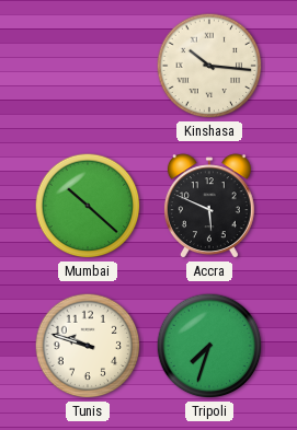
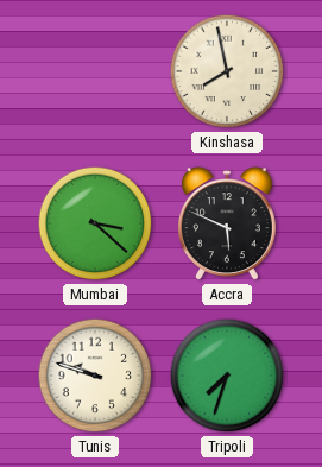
Kinshasa: 10:16 -> 7:58 (227, 71)
Mumbai: 10:22 -> 3:22 (95, 223)
